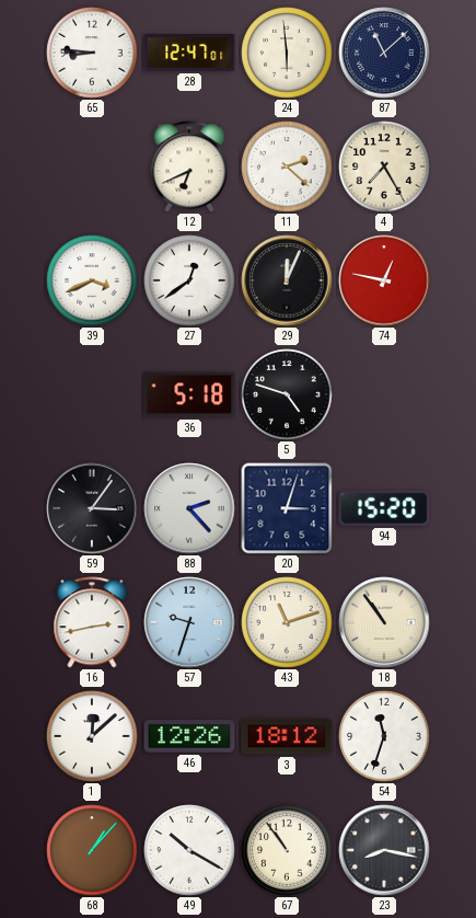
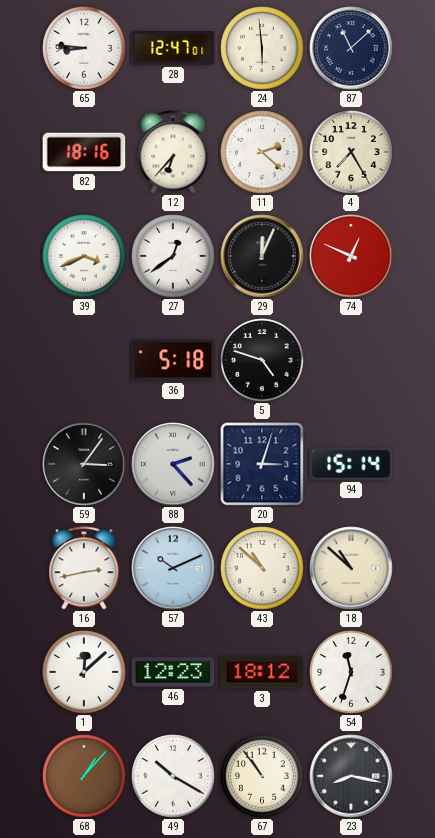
82: none -> 18:16 (84, 152)
12: 6:41 -> 6:37 (173, 152)
74: 12:47 -> 12:49 (351, 256)
94: 15:20 -> 15:14 (351, 464)
57: 9:33 -> 10:11 (173, 568)
43: 11:12 -> 10:52 (262, 568)
18: 10:54 -> 10:52 (351, 568)
46: 12:26 -> 12:23 (173, 672)
